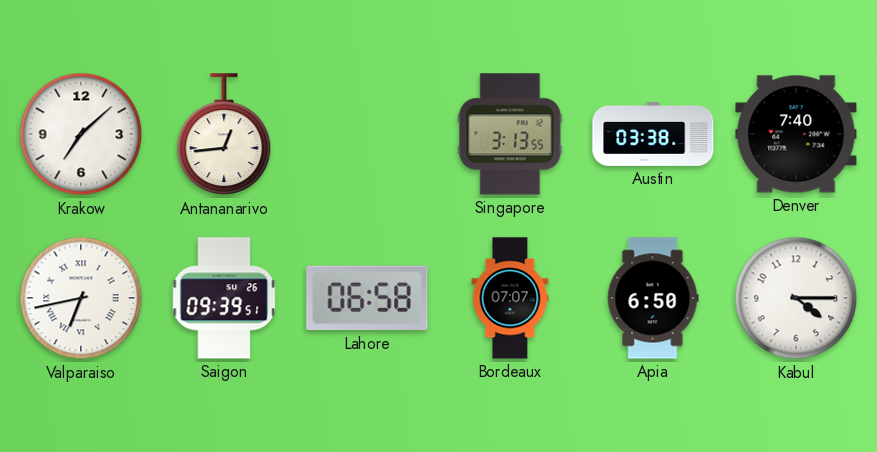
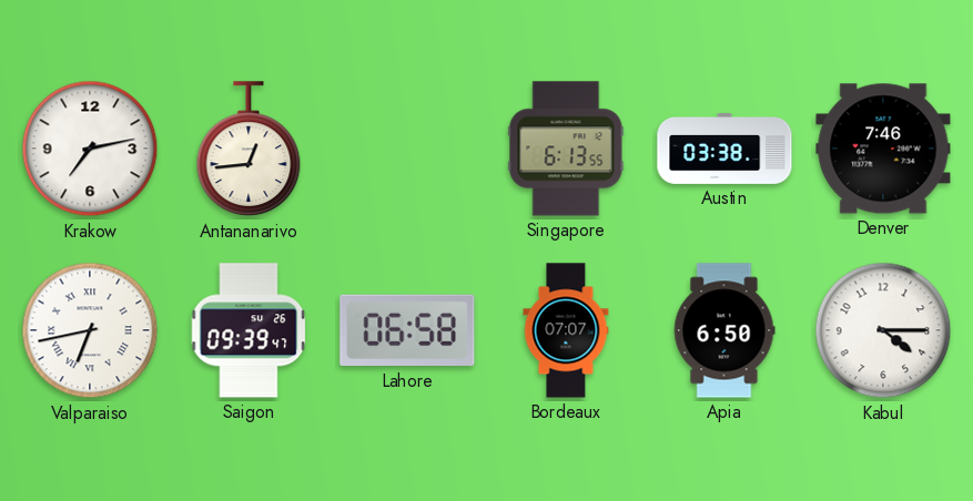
Krakow: 7:08 -> 7:13 (90, 149)
Singapore: 3:13 -> 6:13 (566, 149)
Denver: 7:40 -> 7:46 (883, 149)
Saigon: 09:39:51 -> 09:39:47 (249, 330)
